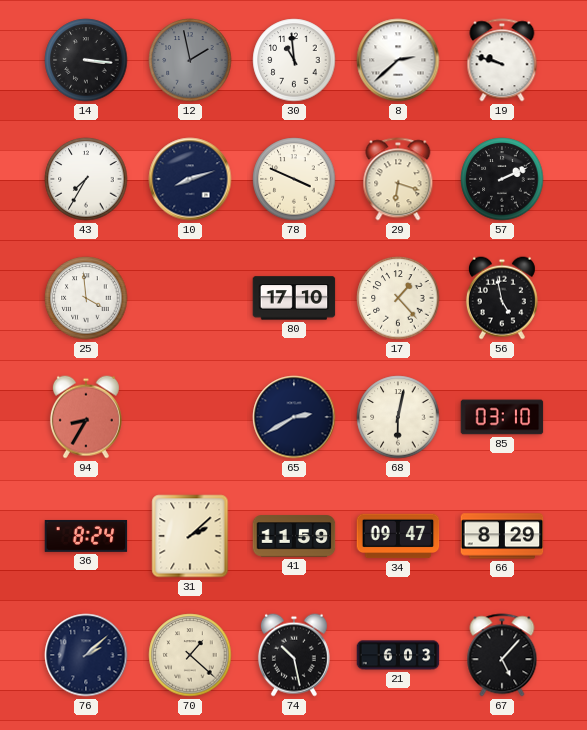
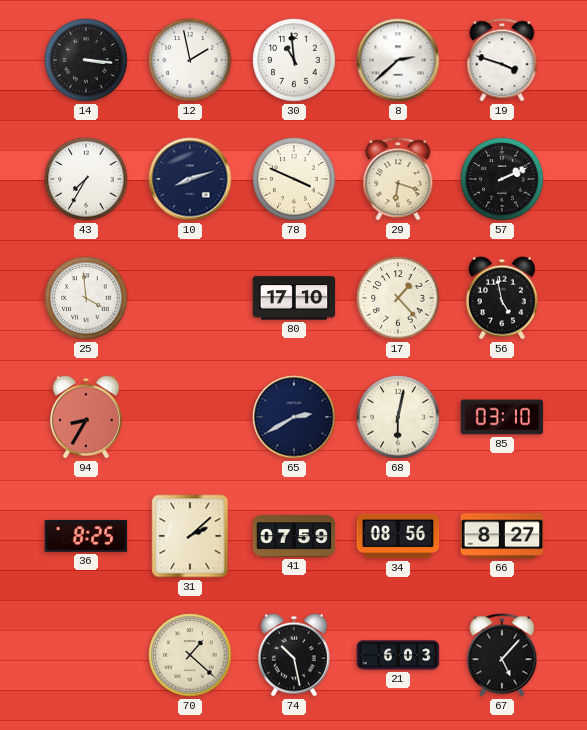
12 dial: grey -> white (190, 60)
19: 9:48 -> 3:48 (502, 60)
36: 8:24 -> 8:25 (86, 536)
41: 11:59 -> 07:59 (294, 536)
34: 09:47 -> 08:56 (398, 536)
66: 8:29 -> 8:27 (502, 536)
76: 2:08 -> none (86, 655)
